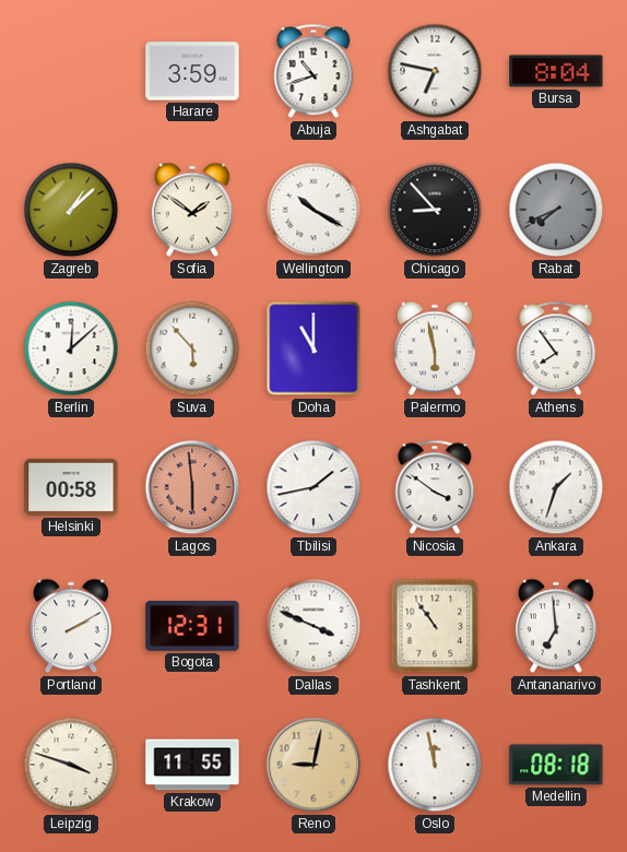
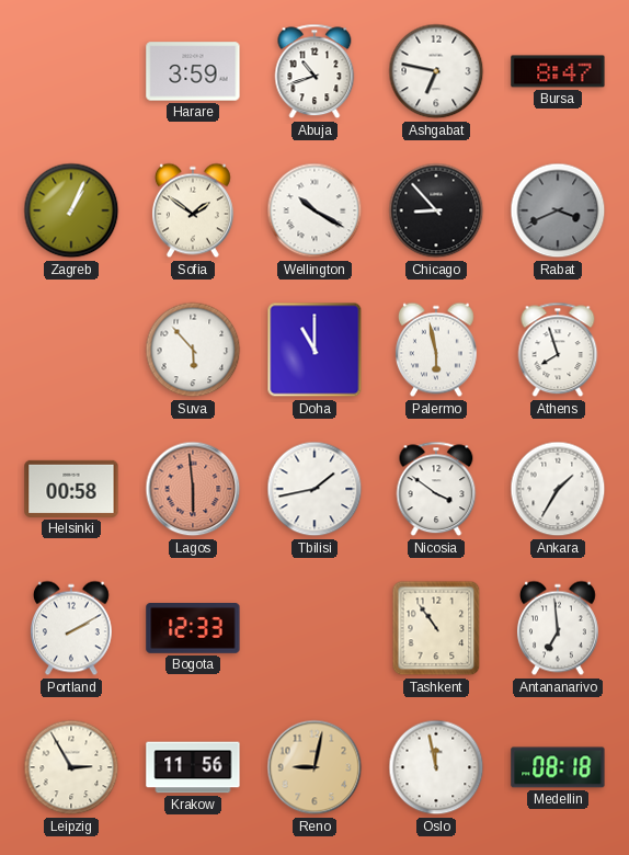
Bursa: 8:04 -> 8:47 (558, 71)
Zagreb: 1:08 -> 1:04 (71, 210)
Rabat: 7:41 -> 3:41 (558, 210)
Berlin: 12:08 -> none (71, 348)
Athens: 7:54 -> 7:57 (558, 350)
Ankara: 1:33 -> 1:35 (558, 489)
Bogota: 12:31 -> 12:33 (193, 629)
Dallas: 3:49 -> none (313, 626)
Leipzig: 3:48 -> 2:55 (71, 767)
Krakow: 11:55 -> 11:56 (193, 767)
